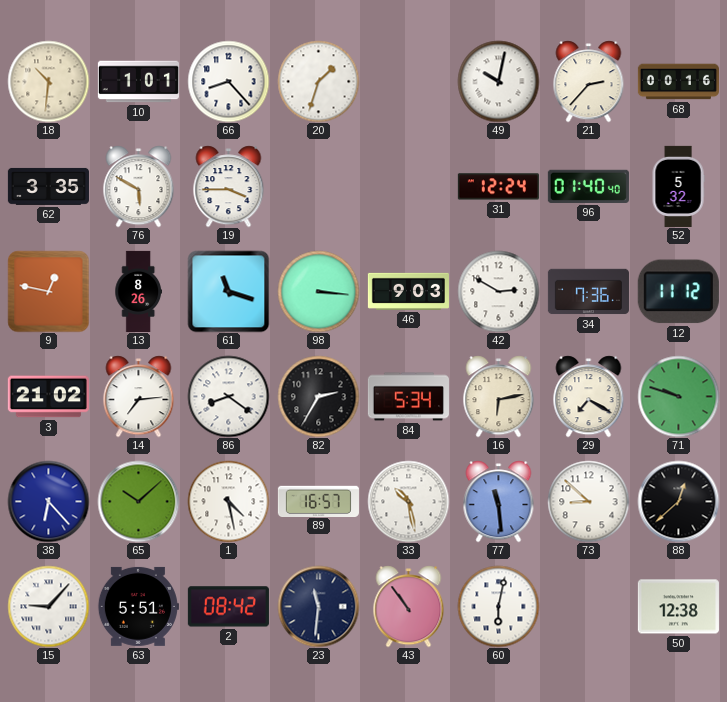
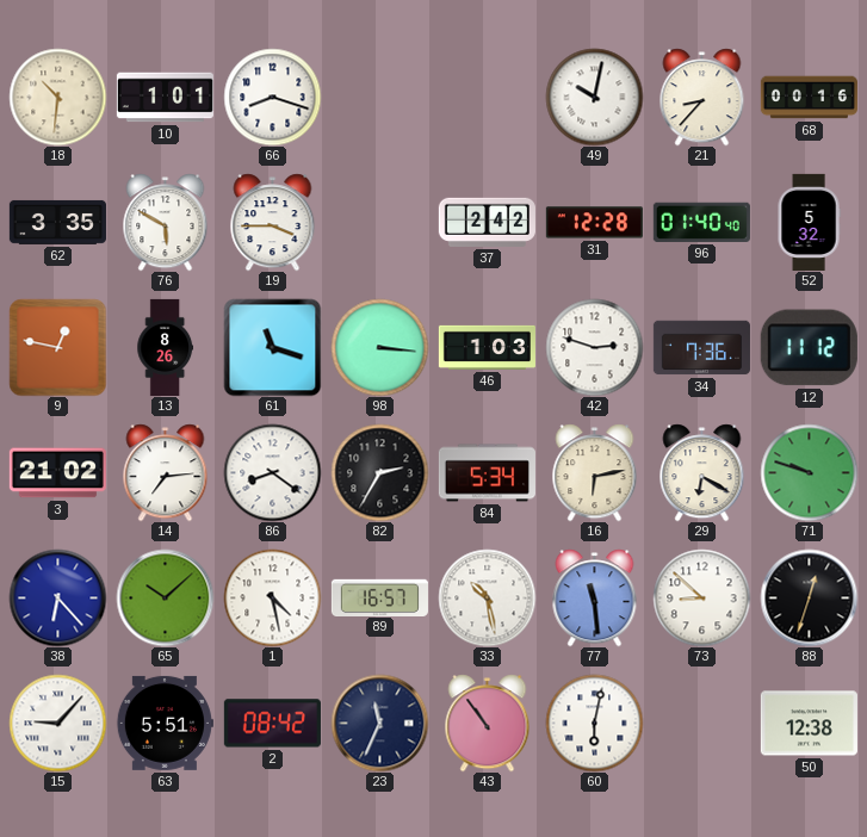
66: 8:23 -> 8:18 (272, 97)
20: 1:33 -> none (318, 81)
21: 2:37 -> 8:37 (702, 97)
37: none -> 2:42 (487, 222)
31: 12:24 -> 12:28 (594, 223)
46: 9:03 -> 1:03 (487, 347)
42: 2:50 -> 2:48 (594, 347)
29: 7:20 -> 6:20 (702, 472)
88: 12:38 -> 12:33 (809, 597)
23: 11:31 -> 11:34 (379, 723)
